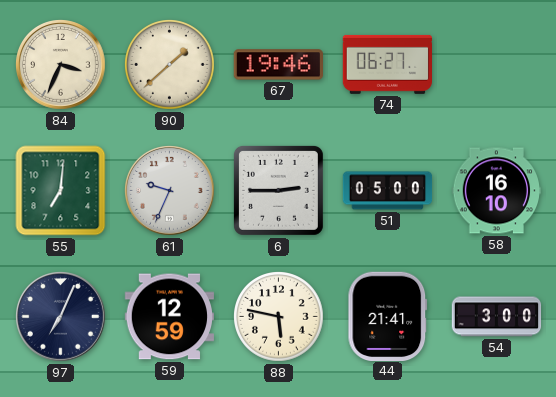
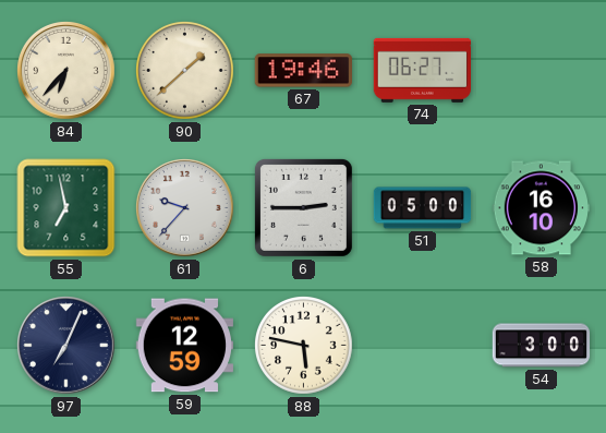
84: 3:34 -> 6:37 (66, 71)
55: 7:01 -> 6:58 (66, 208)
61: 9:34 -> 9:37 (185, 208)
44: 21:41 -> none (388, 316)
